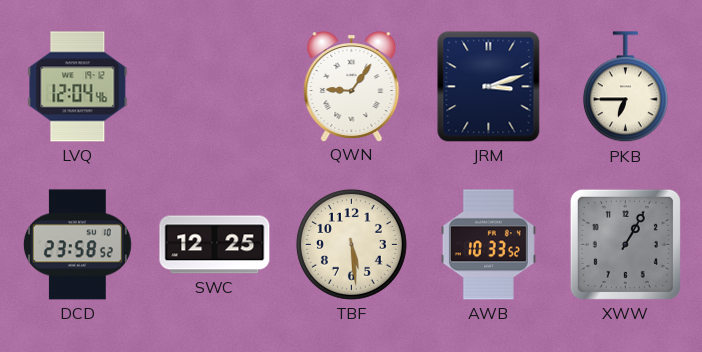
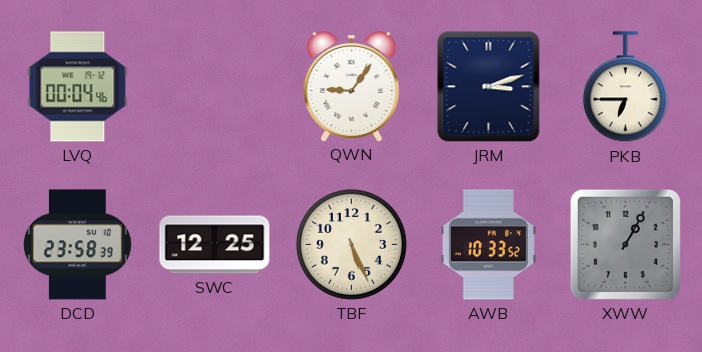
LVQ: 12:04 -> 00:04 (78, 87)
DCD: 23:58:52 -> 23:58:39 (77, 245)
TBF: 5:29 -> 5:26 (351, 244)
